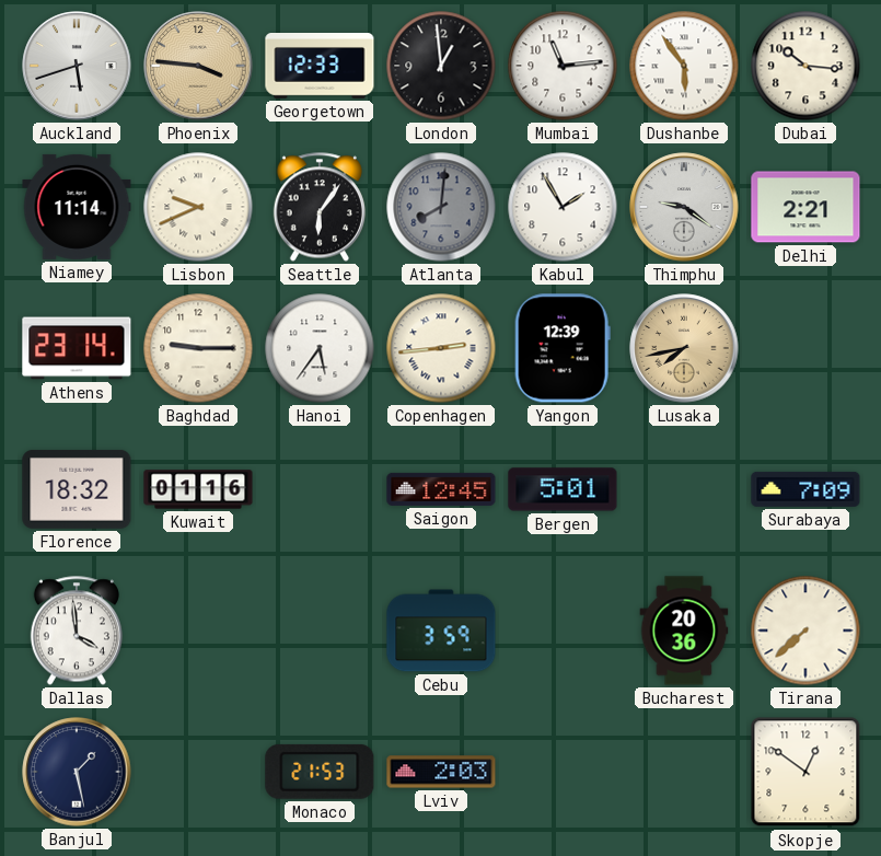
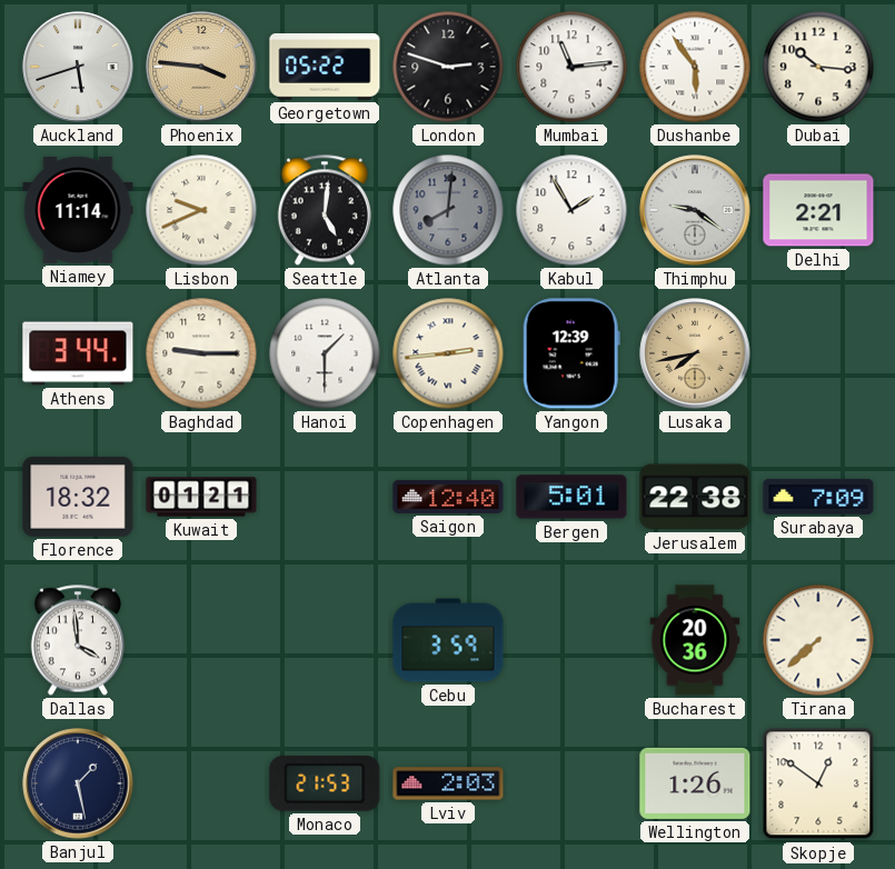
Georgetown: 12:33 -> 05:22 (325, 68)
London: 12:59 -> 2:48 (448, 67)
Seattle: 6:06 -> 5:01 (325, 210)
Athens: 23:14 -> 3:44 (78, 353)
Hanoi: 5:36 -> 1:30 (325, 353)
Kuwait: 01:16 -> 01:21 (201, 497)
Saigon: 12:45 -> 12:40 (448, 497)
Jerusalem: none -> 22:38 (695, 497)
Wellington: none -> 1:26 (695, 783)
